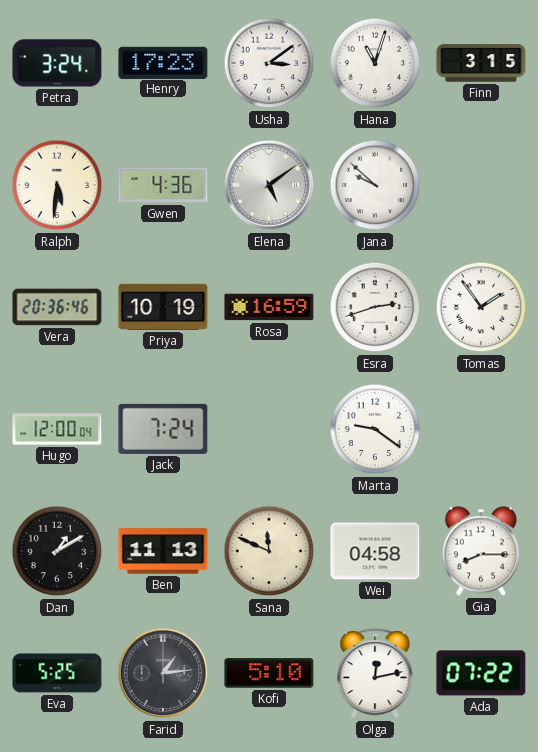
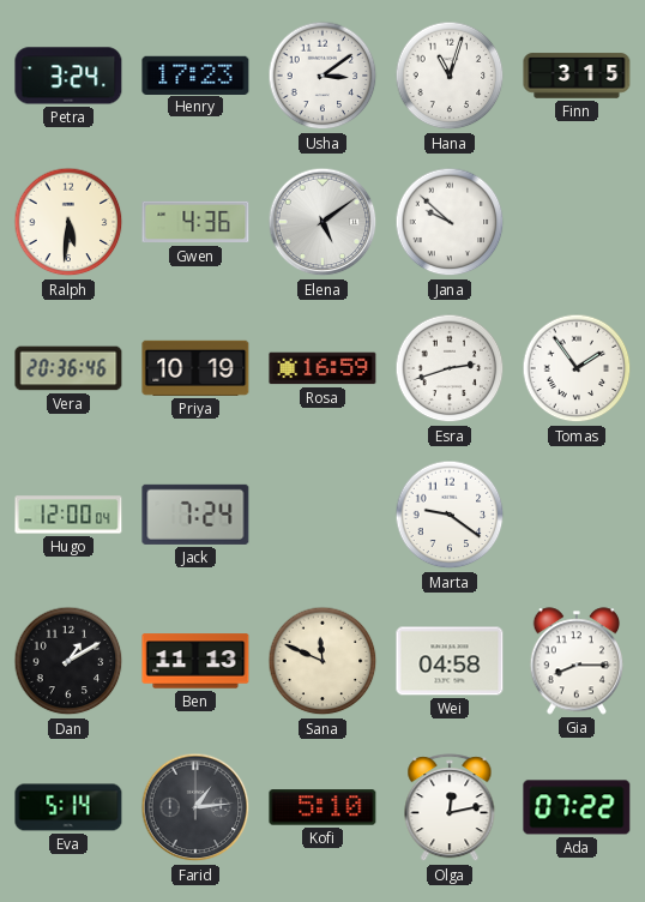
Eva: 5:25 -> 5:14 (68, 807)
